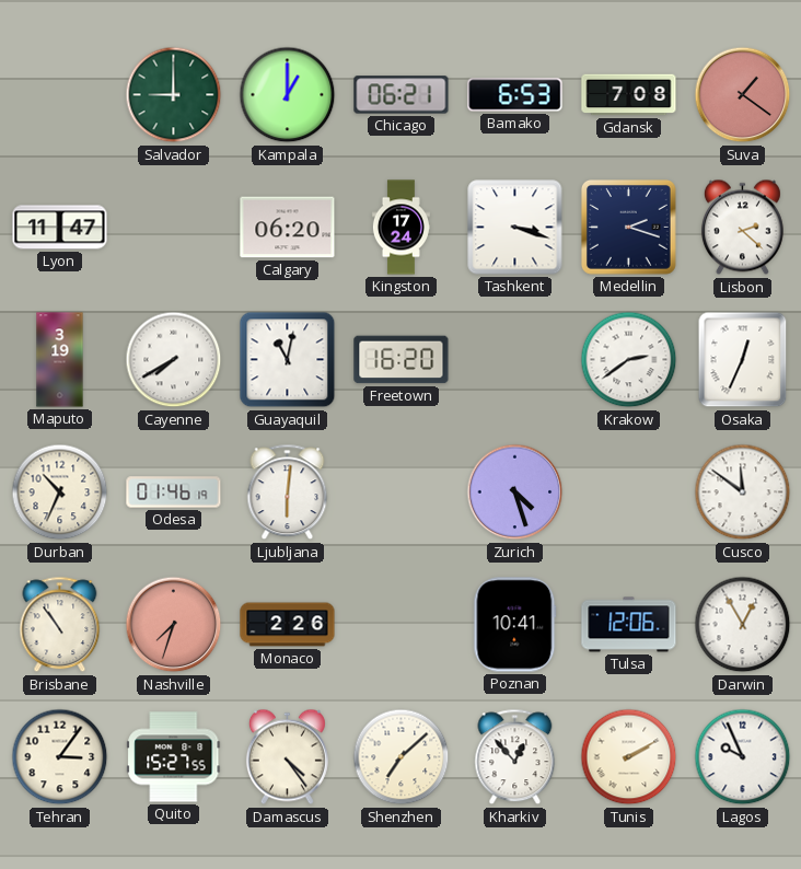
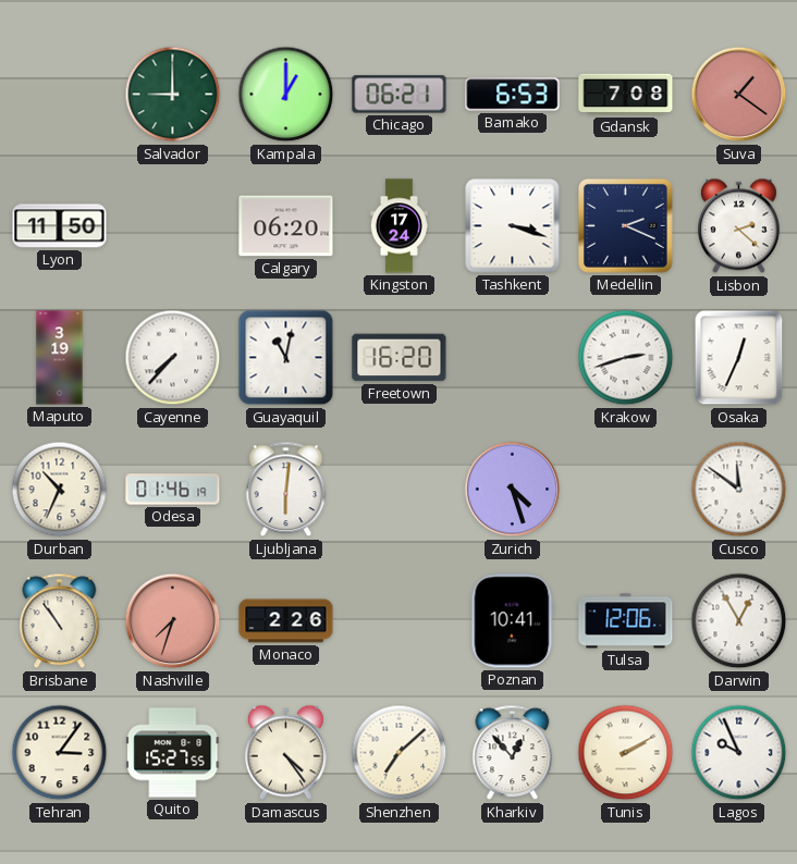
Lyon: 11:47 -> 11:50 (60, 226)
Medellin: 2:18 -> 2:19 (626, 226)
Cayenne: 7:40 -> 7:37 (173, 358)
Krakow: 2:39 -> 2:42 (626, 358)
